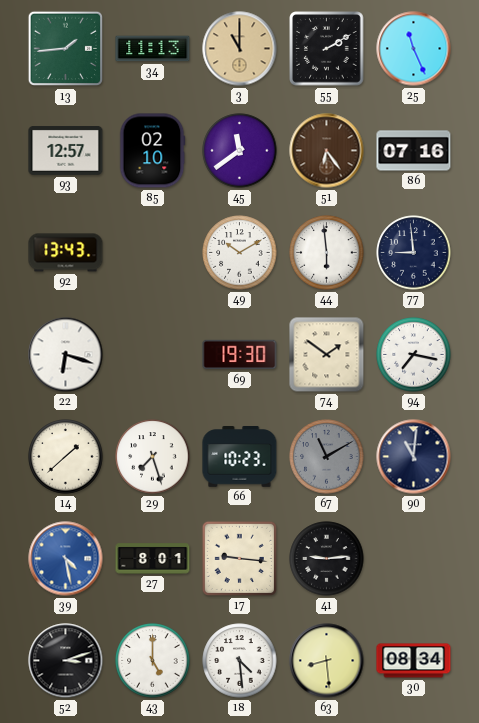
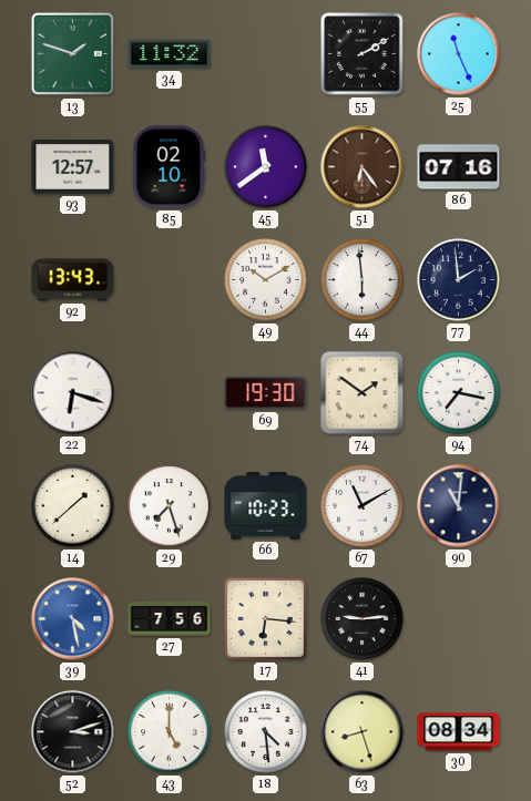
13: 1:44 -> 1:48 (73, 54)
34: 11:13 -> 11:32 (170, 54)
3: 11:00 -> none (240, 49)
77: 8:59 -> 1:59 (459, 280)
67 dial: grey -> white (362, 506)
27: 8:01 -> 7:56 (170, 619)
17: 9:16 -> 6:16 (265, 618)
63: 8:29 -> 8:27 (362, 732)
